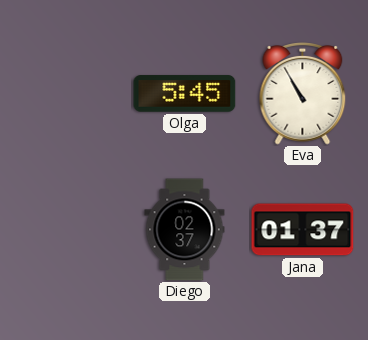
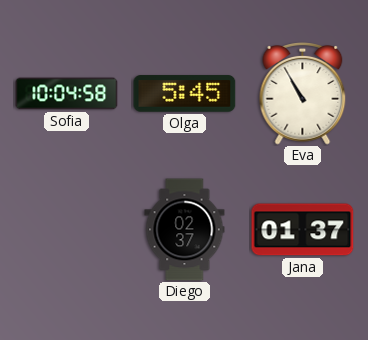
Sofia: none -> 10:04 (67, 94)
